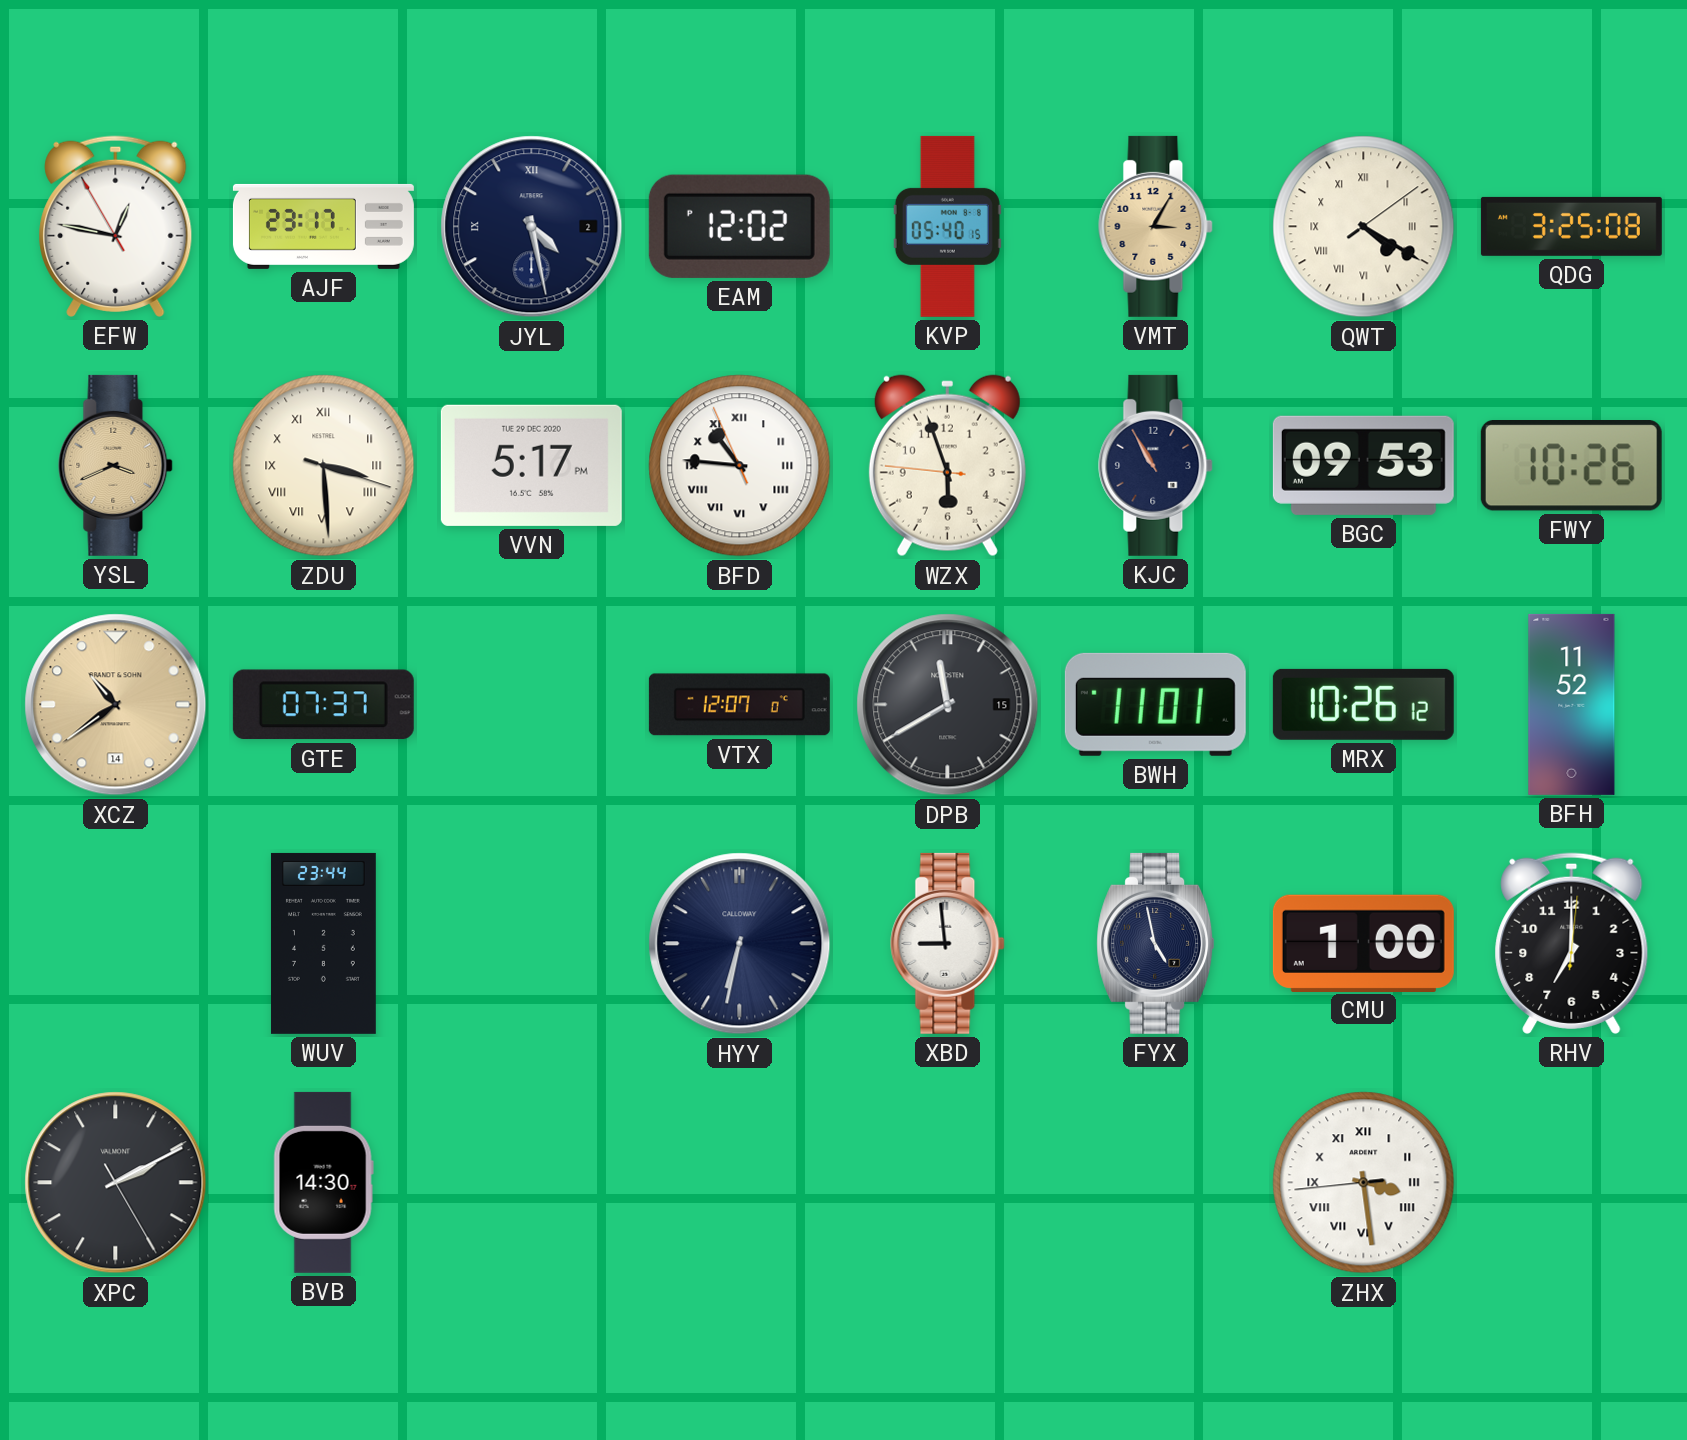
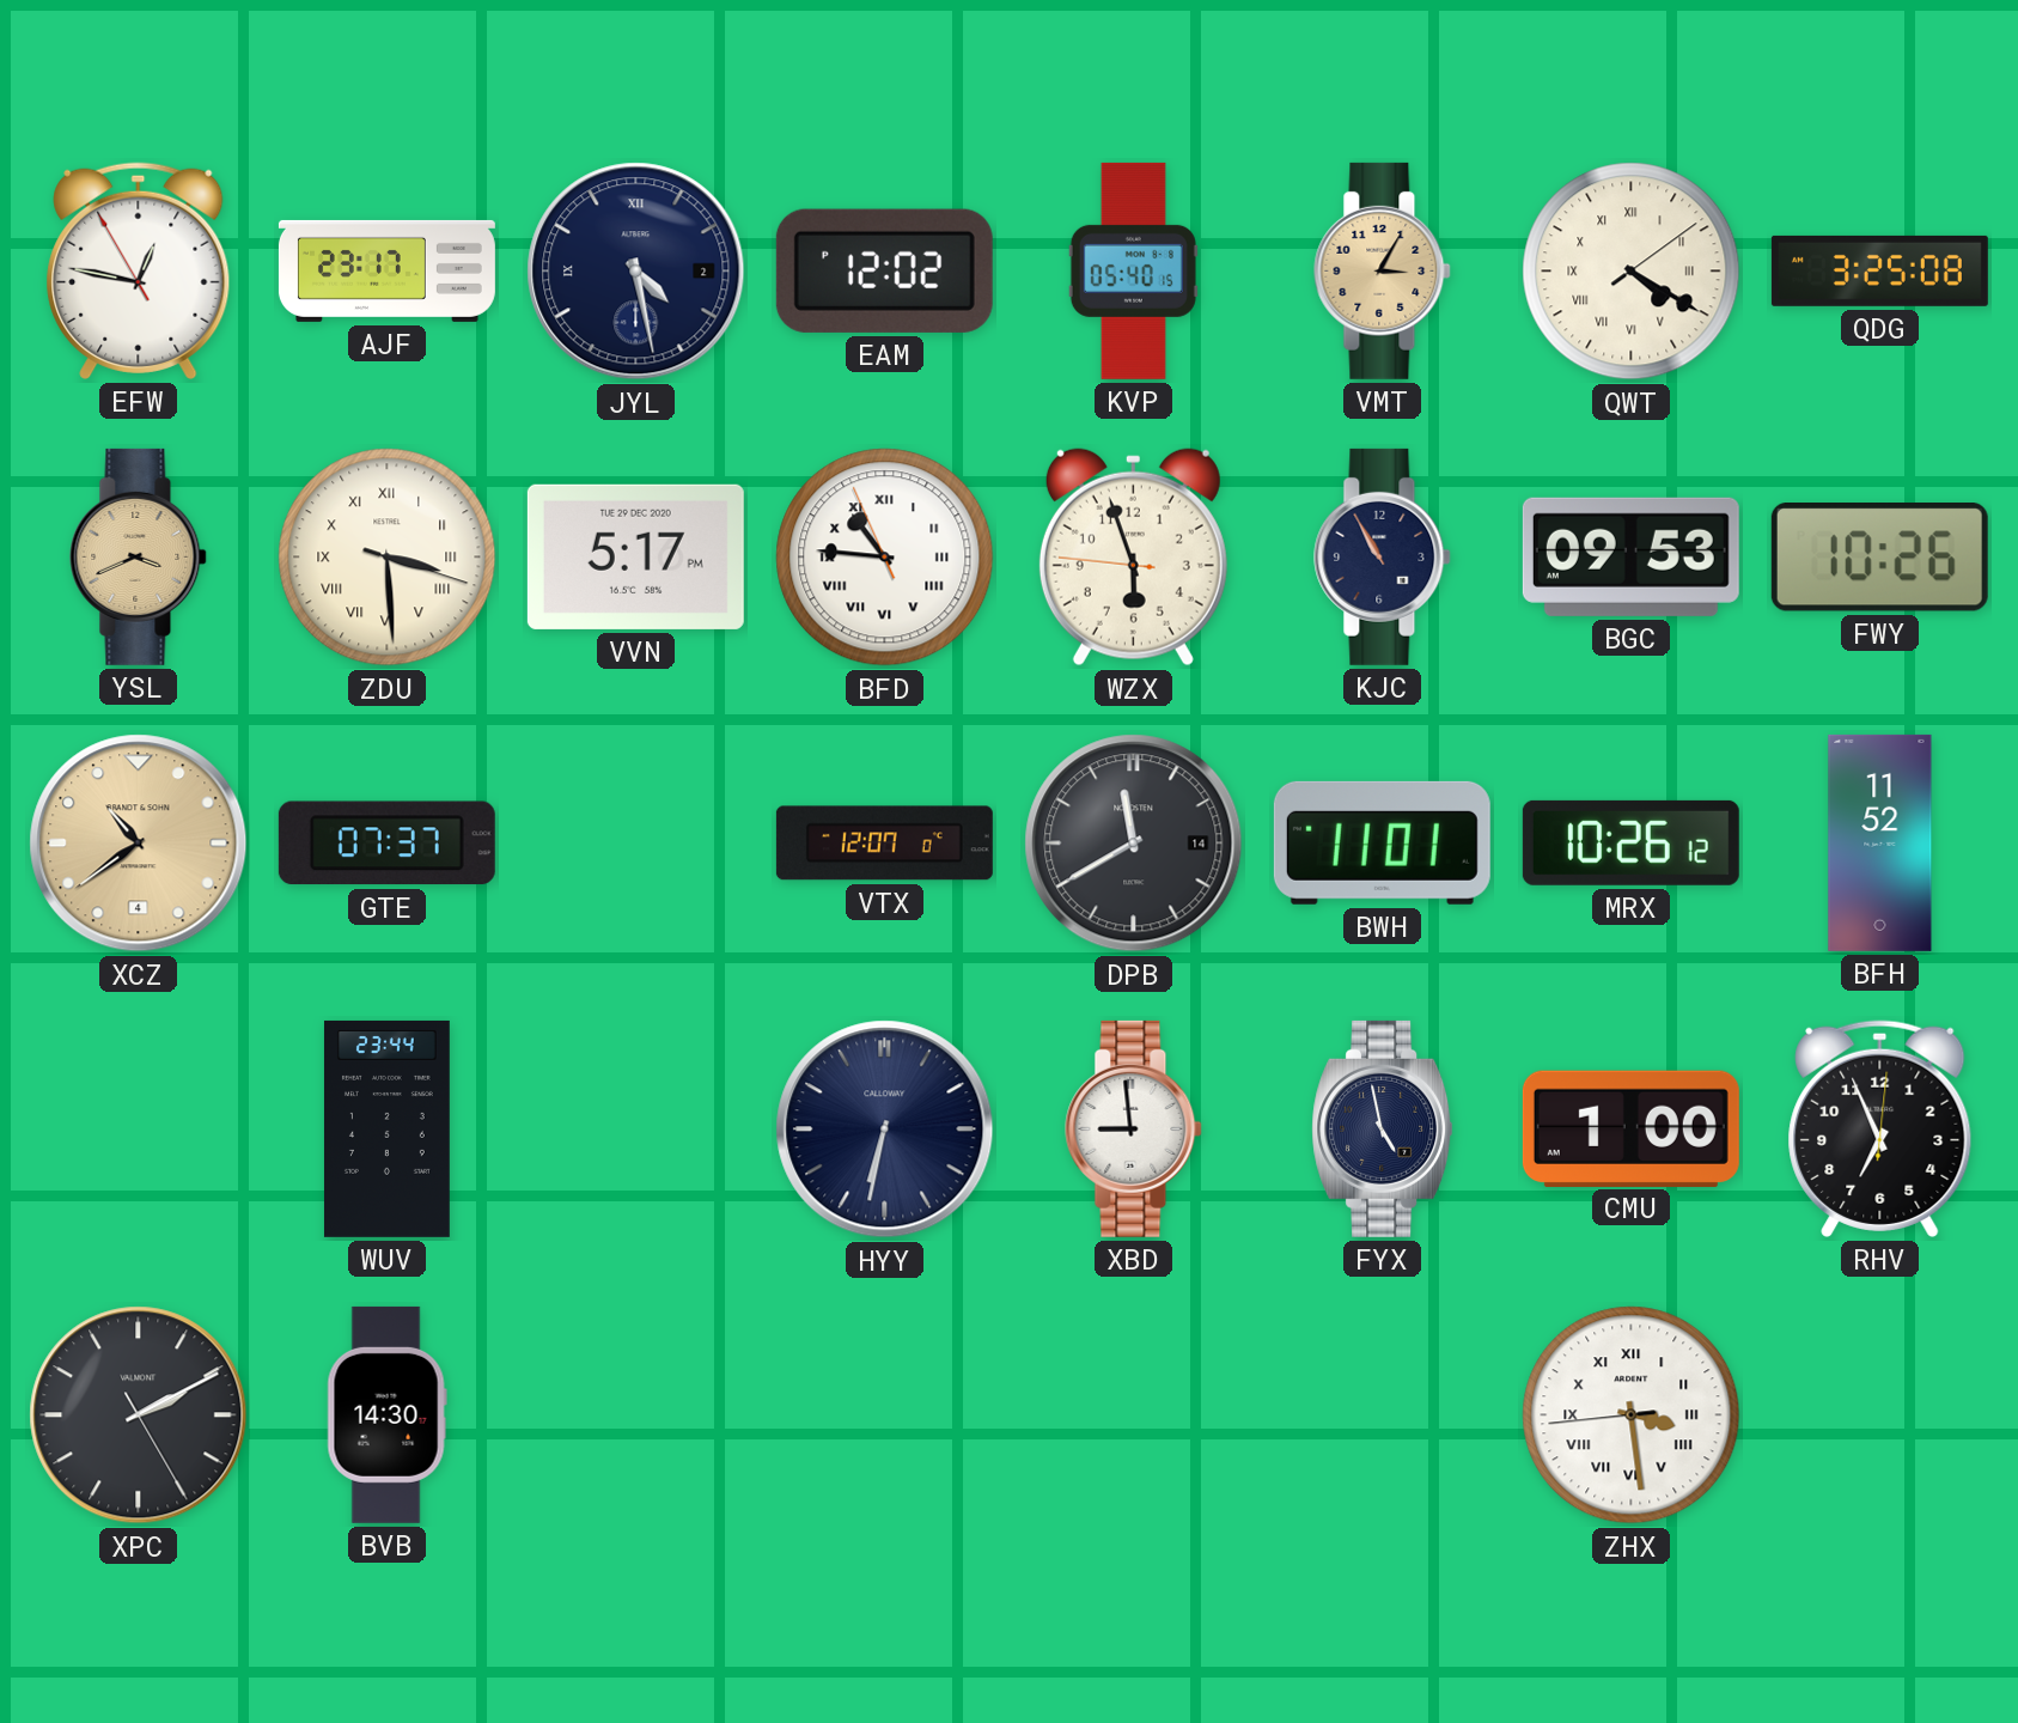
XCZ date: 14 -> 4 (139, 844)
DPB date: 15 -> 14 (1134, 844)
RHV: 7:00 -> 6:56 (1880, 1128)
